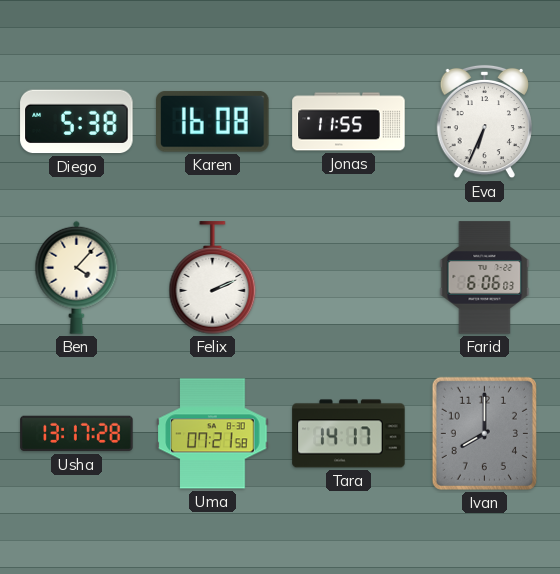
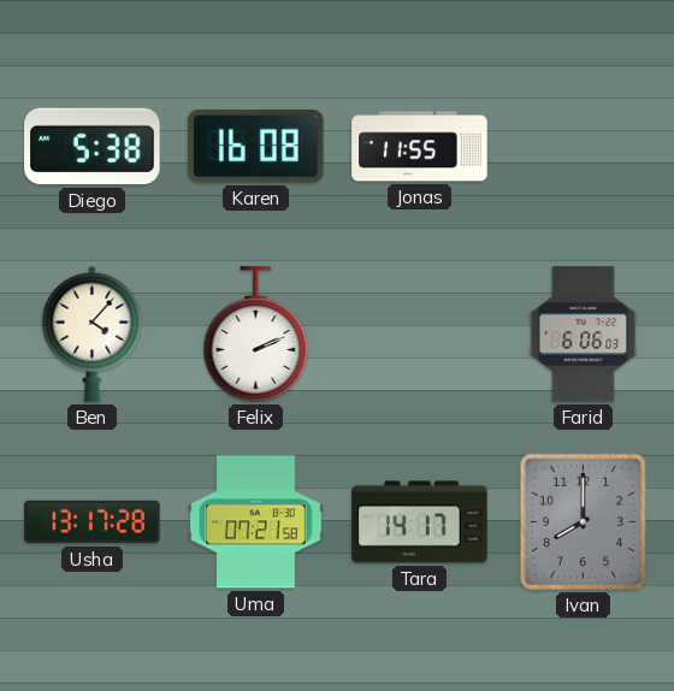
Eva: 6:34 -> none (484, 122)
